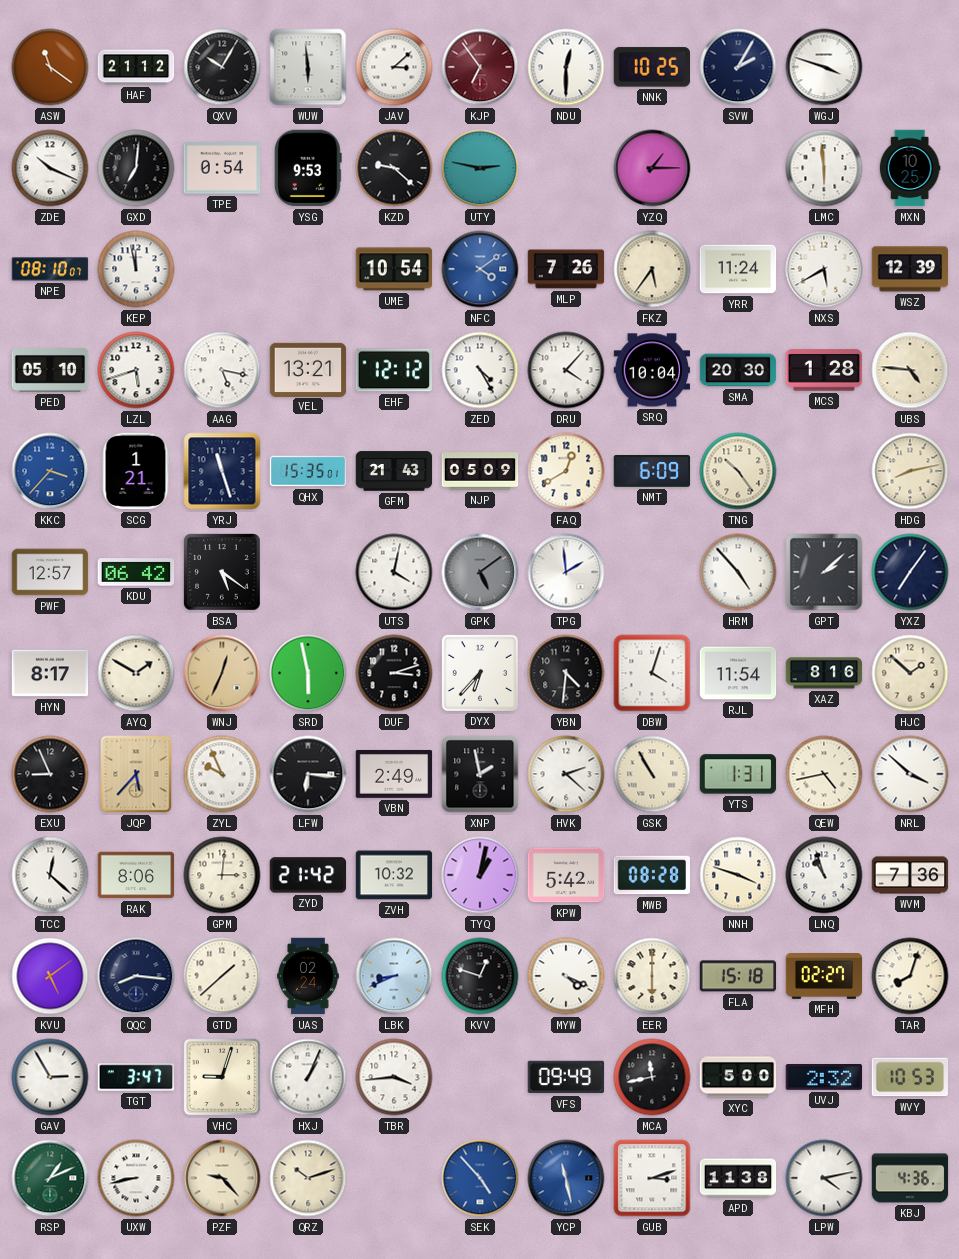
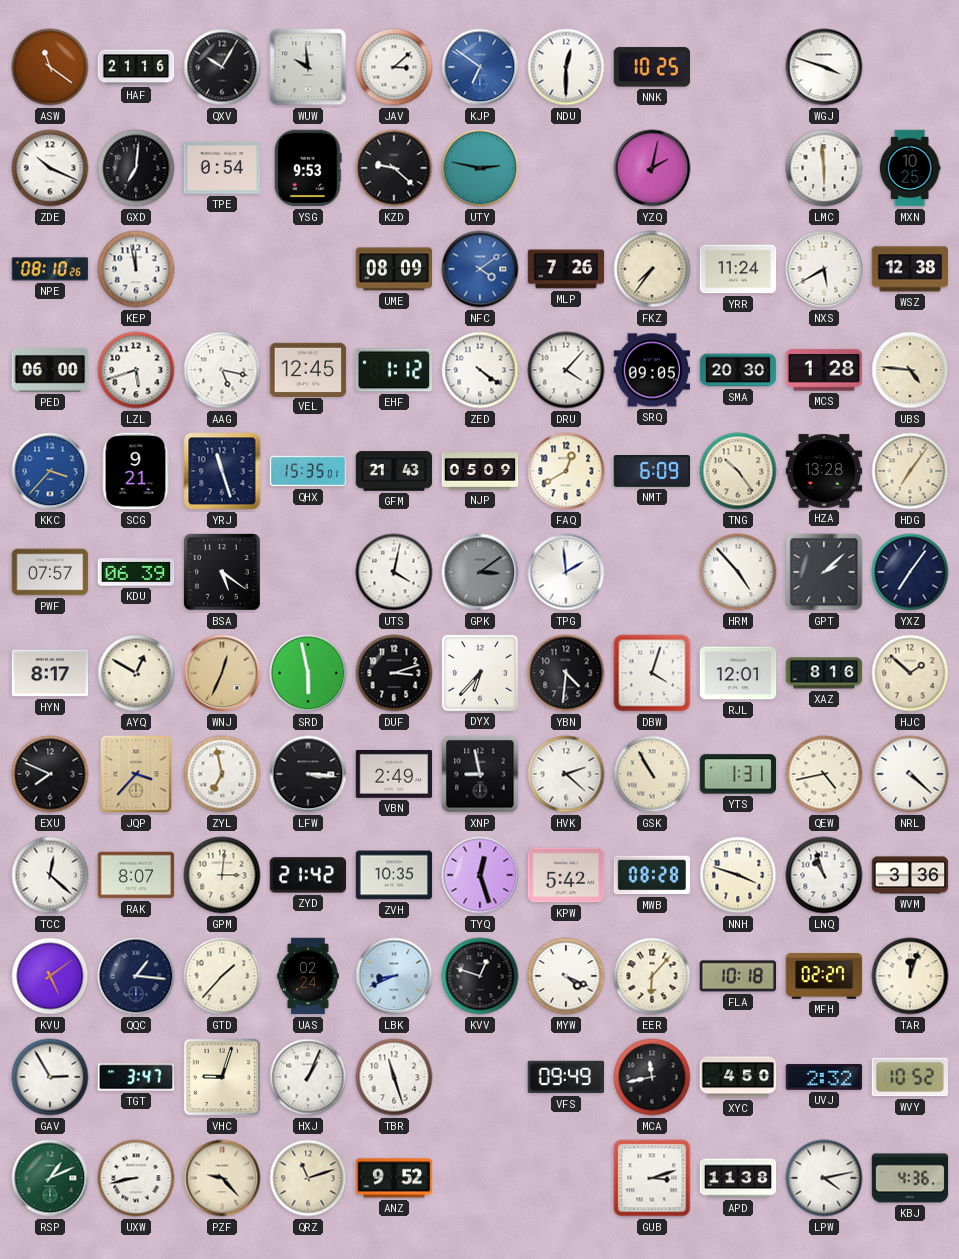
HAF: 21:12 -> 21:16 (136, 67)
WUW: 5:59 -> 9:59 (308, 67)
KJP: 6:54 -> 6:51 (480, 67)
KJP dial: burgundy -> blue (480, 67)
SVW: 2:05 -> none (738, 67)
YZQ: 1:15 -> 2:02 (652, 168)
NPE: 08:10:07 -> 08:10:26 (50, 269)
UME: 10:54 -> 08:09 (394, 269)
FKZ: 5:36 -> 7:36 (652, 269)
WSZ: 12:39 -> 12:38 (910, 269)
PED: 05:10 -> 06:00 (50, 371)
VEL: 13:21 -> 12:45 (308, 369)
EHF: 12:12 -> 1:12 (394, 370)
ZED: 4:25 -> 4:21 (480, 370)
SRQ: 10:04 -> 09:05 (652, 370)
SCG: 1:21 -> 9:21 (136, 471)
HZA: none -> 13:28 (824, 471)
HDG: 8:13 -> 7:06 (910, 471)
PWF: 12:57 -> 07:57 (50, 572)
KDU: 06:42 -> 06:39 (136, 572)
GPK: 5:09 -> 3:09 (480, 572)
AYQ: 1:50 -> 12:50 (136, 673)
RJL: 11:54 -> 12:01 (738, 673)
EXU: 8:56 -> 7:49 (50, 774)
JQP: 5:37 -> 3:37 (136, 774)
ZYL: 9:56 -> 6:58 (222, 774)
LFW: 6:16 -> 3:16 (308, 774)
XNP: 1:58 -> 8:58 (480, 774)
NRL: 3:52 -> 4:22 (910, 774)
RAK: 8:06 -> 8:07 (136, 875)
ZVH: 10:32 -> 10:35 (394, 875)
TYQ: 1:02 -> 12:27 (480, 875)
WVM: 7:36 -> 3:36 (910, 875)
QQC: 8:16 -> 1:16 (136, 976)
GTD: 1:38 -> 1:37 (222, 976)
EER: 6:00 -> 6:07 (652, 976)
FLA: 15:18 -> 10:18 (738, 976)
TAR: 8:03 -> 12:03 (910, 976)
TBR: 3:44 -> 11:27 (394, 1077)
XYC: 5:00 -> 4:50 (738, 1077)
WVY: 10:53 -> 10:52 (909, 1077)
QRZ: 10:12 -> 11:12 (308, 1178)
ANZ: none -> 9:52 (394, 1178)
SEK: 4:53 -> none (480, 1178)
YCP: 11:28 -> none (566, 1178)
